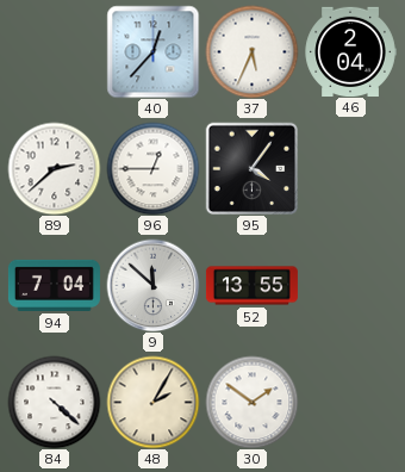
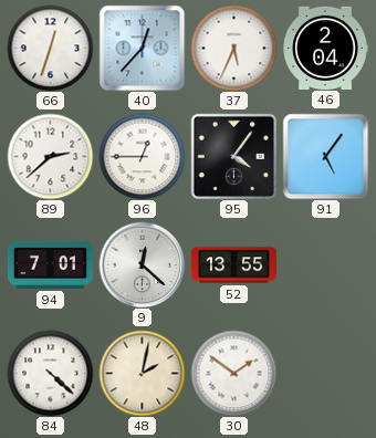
66: none -> 12:33 (50, 48)
91: none -> 5:06 (325, 156)
94: 7:04 -> 7:01 (50, 264)
9: 11:52 -> 12:22 (142, 264)
48: 2:05 -> 2:02 (142, 373)
